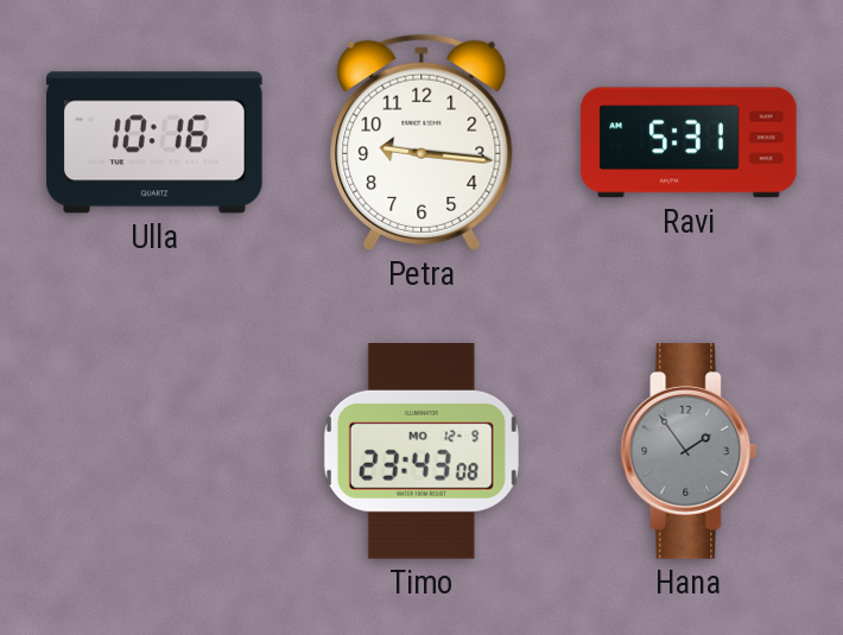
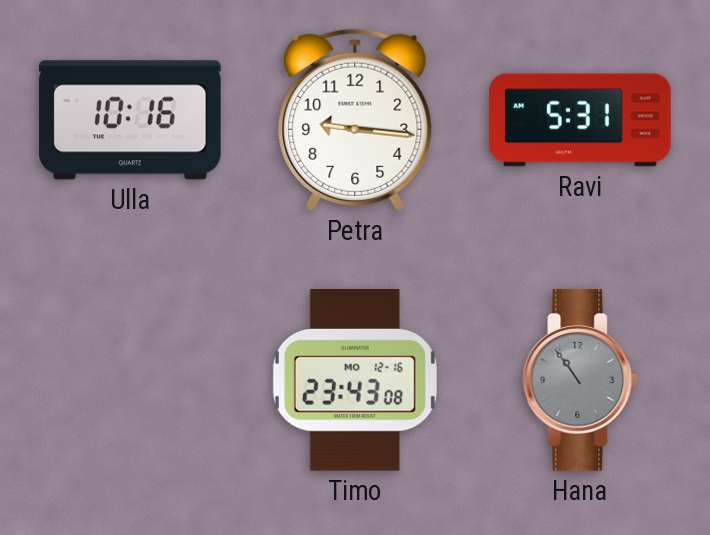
Timo date: MO 12-9 -> MO 12-16 (355, 381)
Hana: 1:54 -> 10:54 (580, 380)
